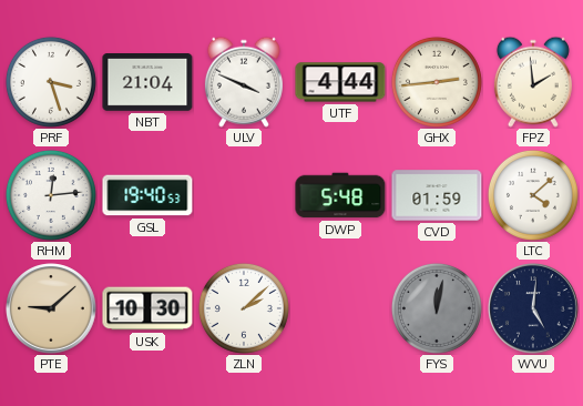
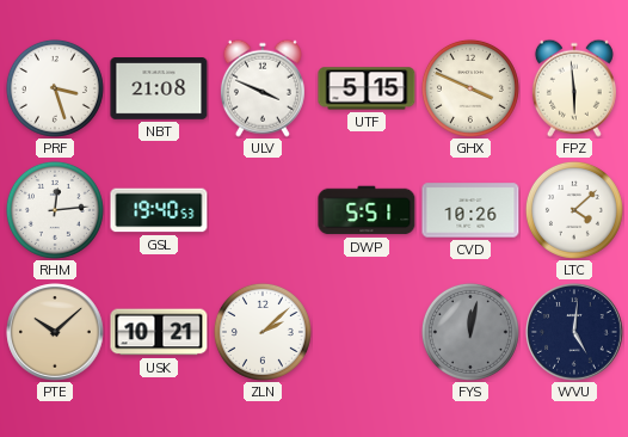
NBT: 21:04 -> 21:08 (159, 90)
UTF: 4:44 -> 5:15 (367, 88)
GHX: 2:44 -> 3:49 (470, 88)
FPZ: 1:59 -> 5:59 (574, 88)
DWP: 5:48 -> 5:51 (367, 210)
CVD: 01:59 -> 10:26 (470, 210)
PTE: 9:08 -> 10:08 (55, 332)
USK: 10:30 -> 10:21 (159, 332)
